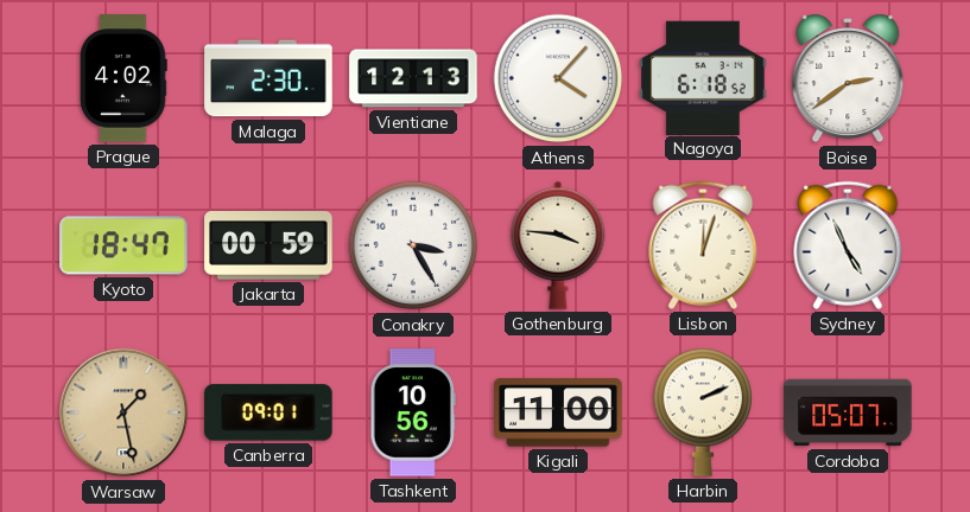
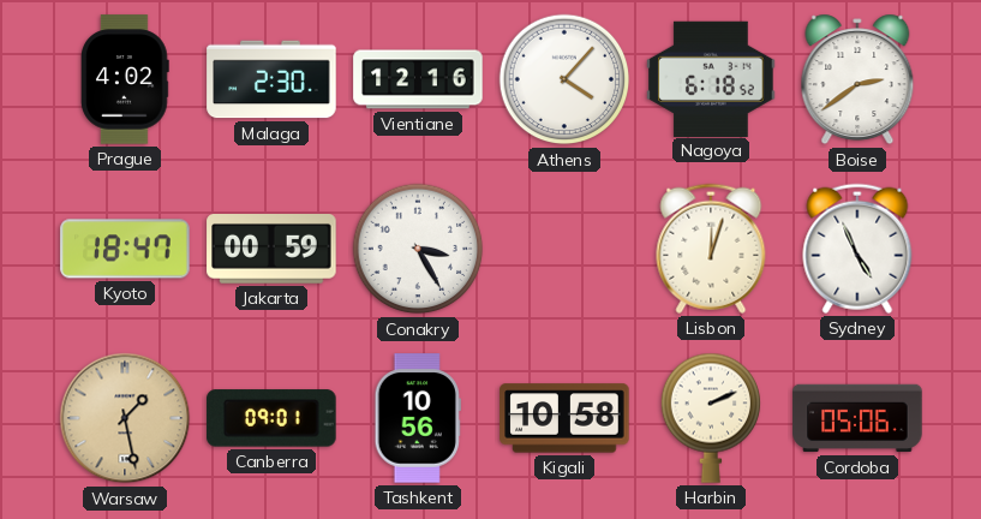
Vientiane: 12:13 -> 12:16 (418, 79)
Gothenburg: 3:46 -> none (558, 245)
Kigali: 11:00 -> 10:58 (564, 418)
Cordoba: 05:07 -> 05:06 (857, 418)
